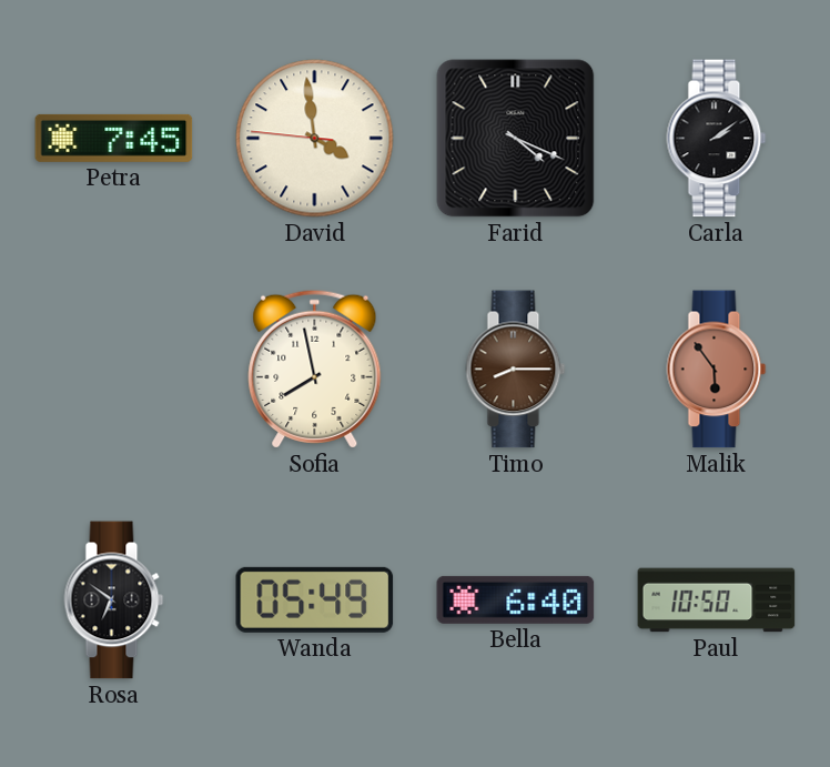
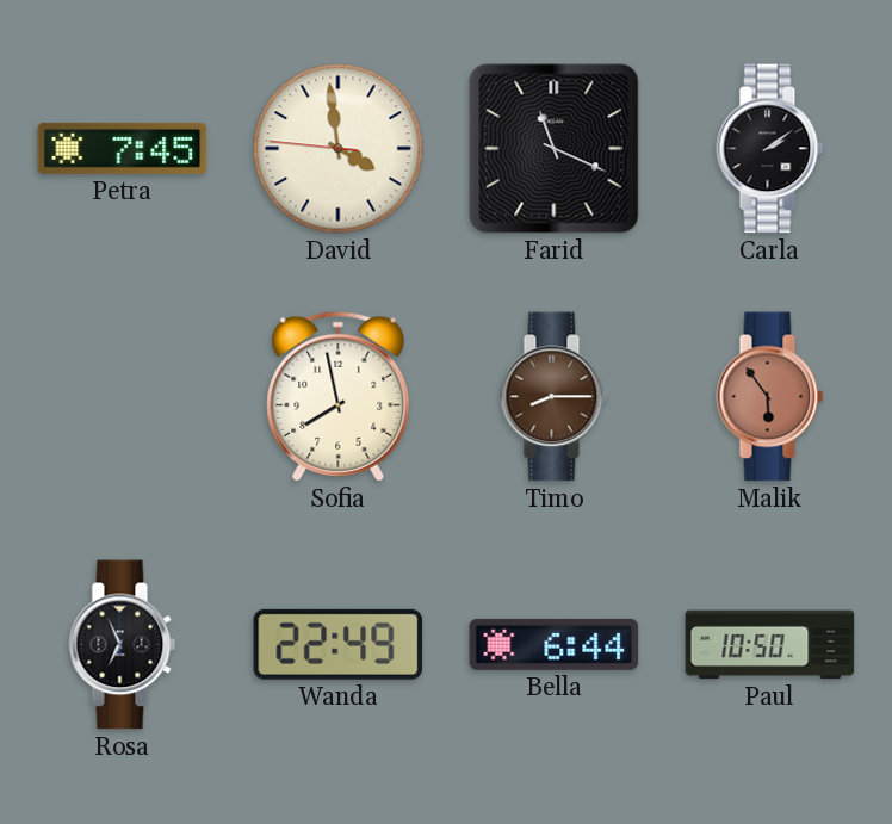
Farid: 4:19 -> 11:19 (555, 149)
Rosa: 6:51 -> 6:56 (123, 645)
Wanda: 05:49 -> 22:49 (339, 644)
Bella: 6:40 -> 6:44 (555, 644)
